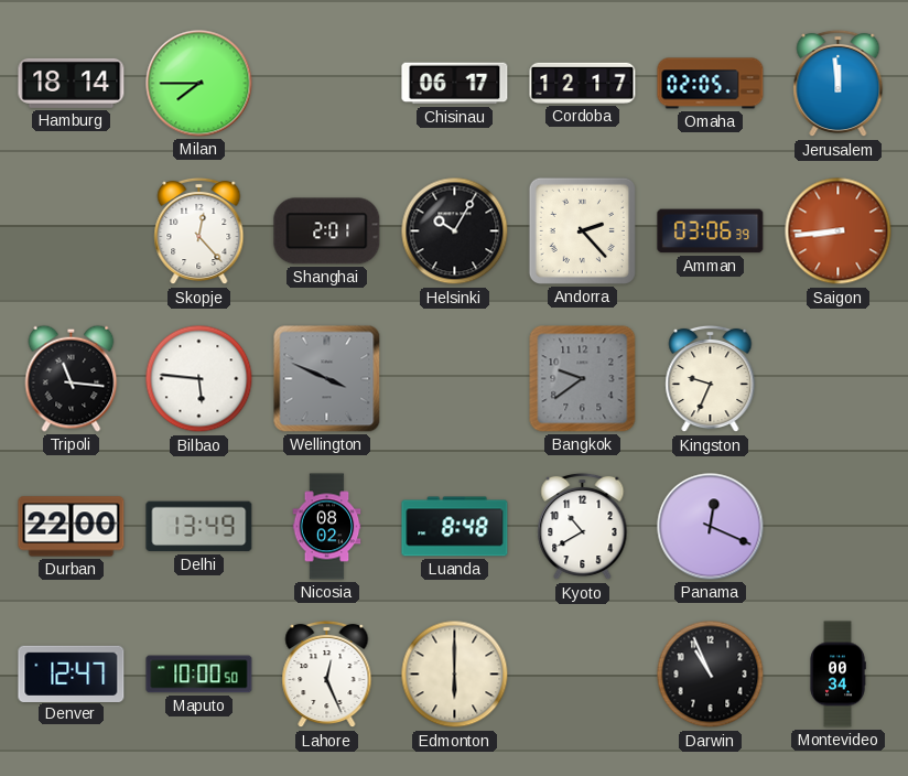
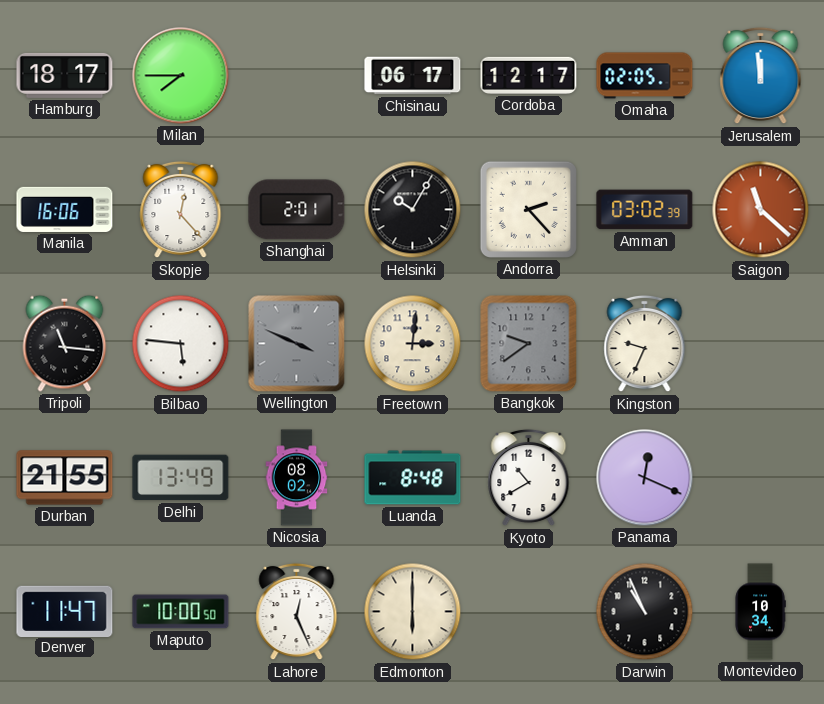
Hamburg: 18:14 -> 18:17 (65, 75)
Manila: none -> 16:06 (65, 209)
Amman: 03:06 -> 03:02 (645, 210)
Saigon: 8:44 -> 11:22 (761, 210)
Freetown: none -> 3:01 (413, 344)
Durban: 22:00 -> 21:55 (65, 478)
Denver: 12:47 -> 11:47 (65, 611)
Montevideo: 00:34 -> 10:34 (760, 612)
